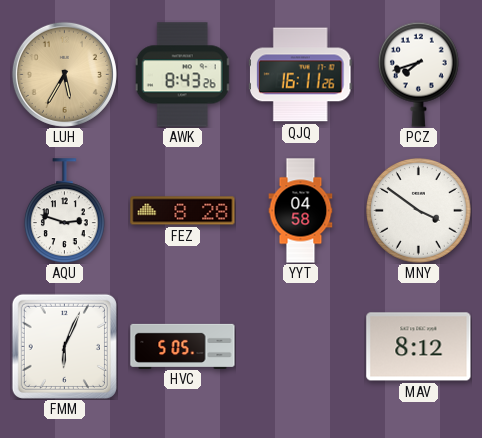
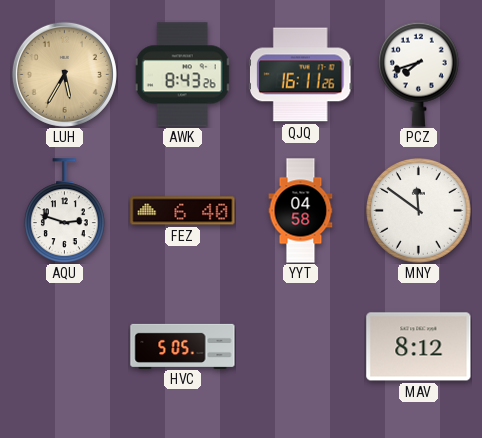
FEZ: 8:28 -> 6:40 (183, 211)
MNY: 3:51 -> 11:51 (419, 211)
FMM: 6:04 -> none (64, 346)
